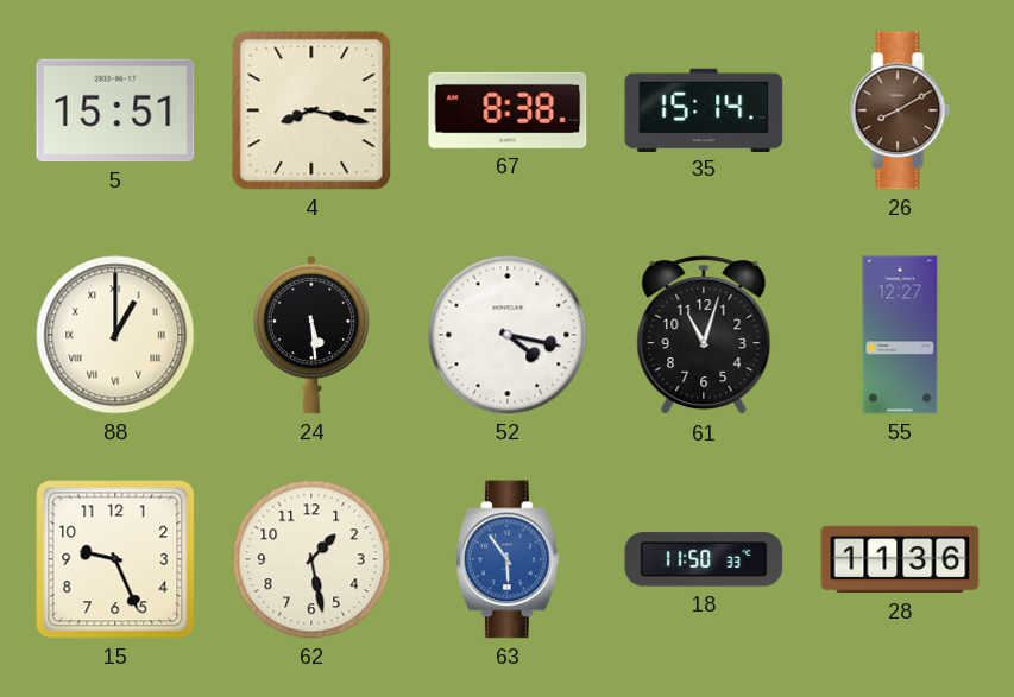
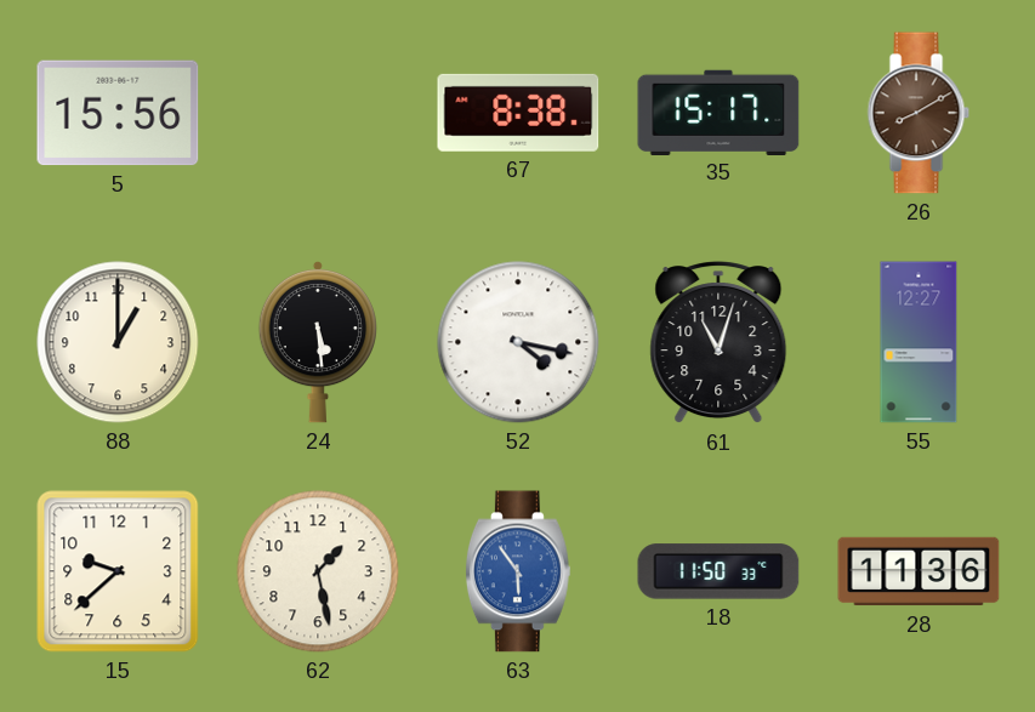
5: 15:51 -> 15:56 (118, 113)
4: 8:17 -> none (311, 110)
35: 15:14 -> 15:17 (718, 112)
88 numerals: Roman -> Arabic (118, 342)
15: 9:26 -> 9:38 (118, 571)
